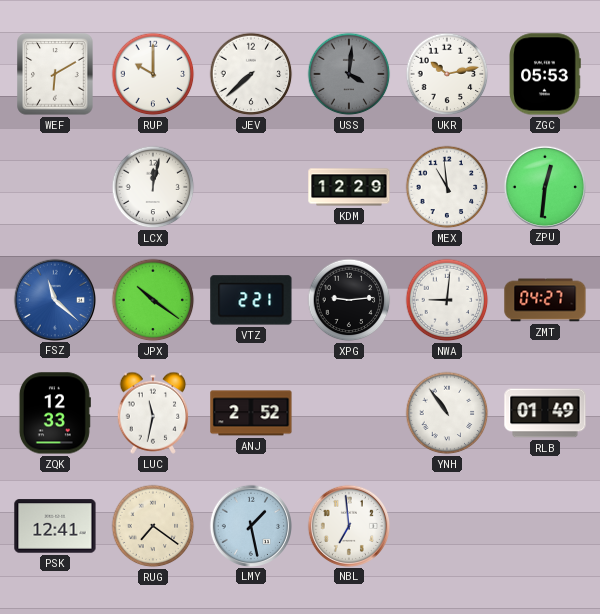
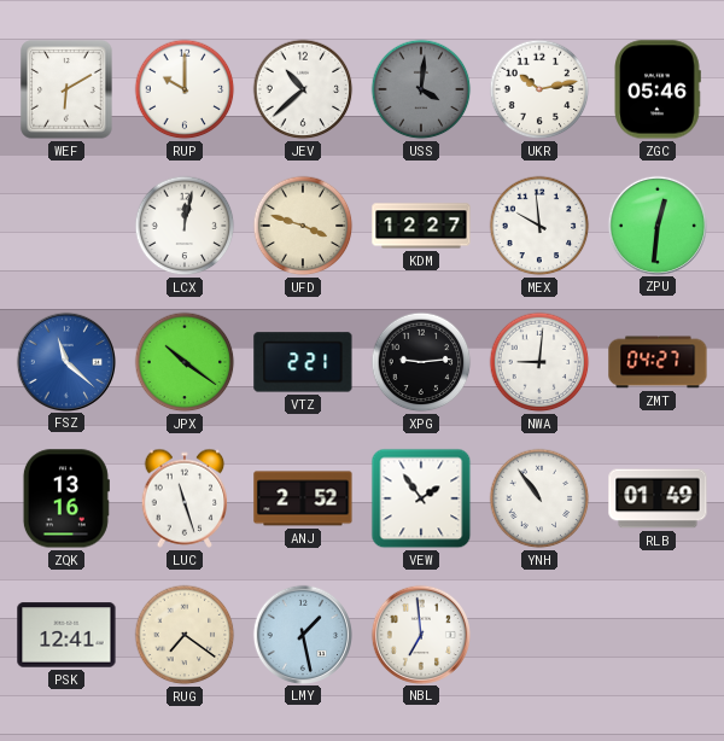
JEV: 7:38 -> 10:38 (303, 89)
ZGC: 05:53 -> 05:46 (658, 89)
UFD: none -> 3:48 (303, 226)
KDM: 12:29 -> 12:27 (421, 226)
MEX: 10:59 -> 9:59 (539, 226)
ZQK: 12:33 -> 13:16 (66, 498)
LUC: 11:32 -> 11:27 (185, 498)
VEW: none -> 1:54 (421, 498)
